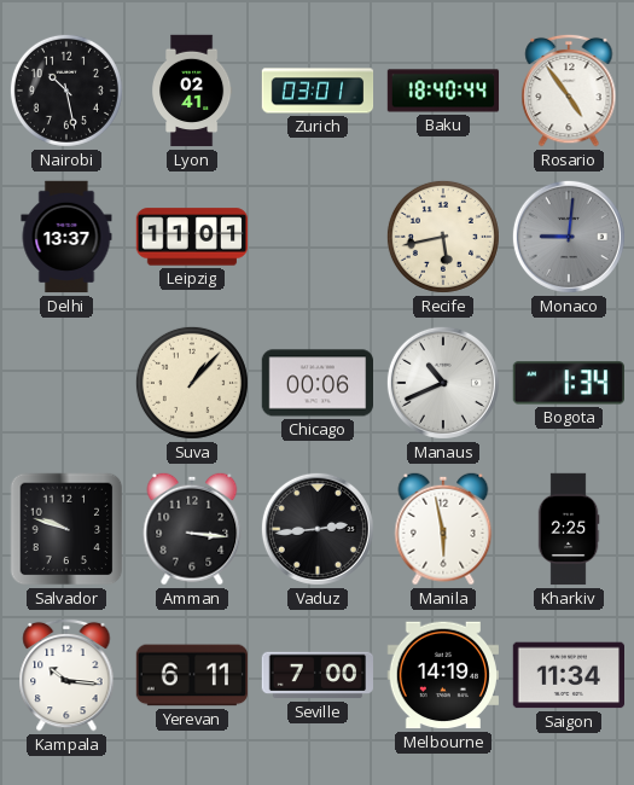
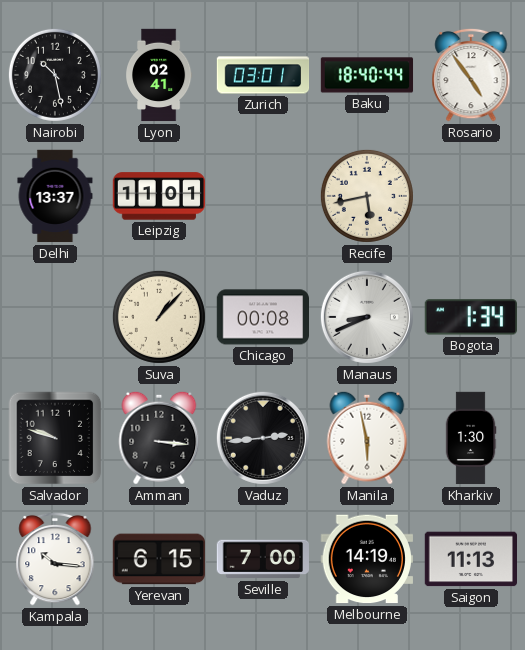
Monaco: 9:01 -> none (569, 237)
Chicago: 00:06 -> 00:08 (262, 317)
Manaus: 10:41 -> 8:41 (367, 317)
Kharkiv: 2:25 -> 1:30 (471, 438)
Yerevan: 6:11 -> 6:15 (158, 559)
Saigon: 11:34 -> 11:13 (470, 559)
